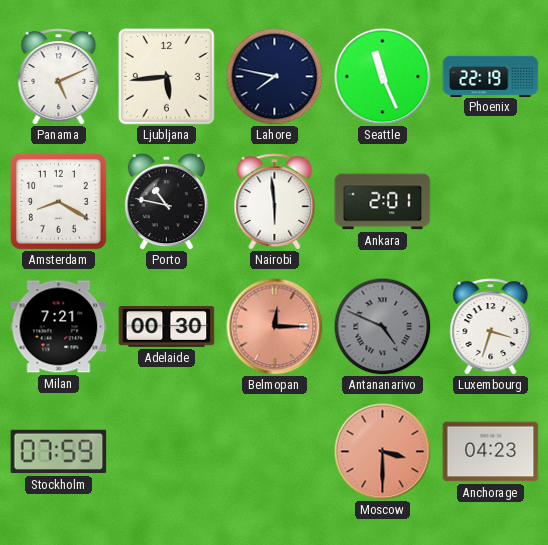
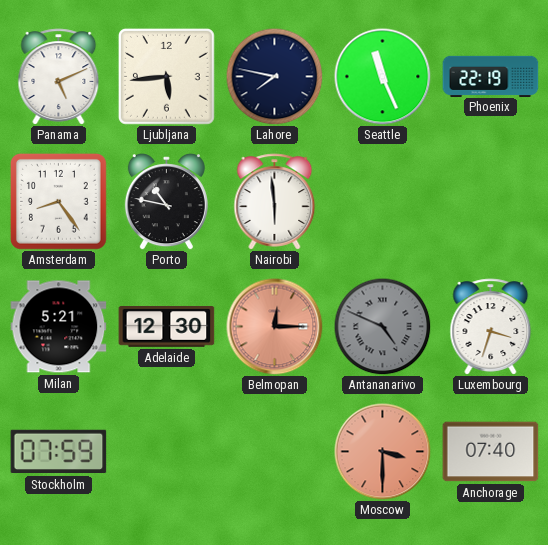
Amsterdam: 8:20 -> 8:24 (58, 201)
Ankara: 2:01 -> none (383, 202)
Milan: 7:21 -> 5:21 (59, 327)
Adelaide: 00:30 -> 12:30 (167, 327)
Anchorage: 04:23 -> 07:40 (491, 452)
